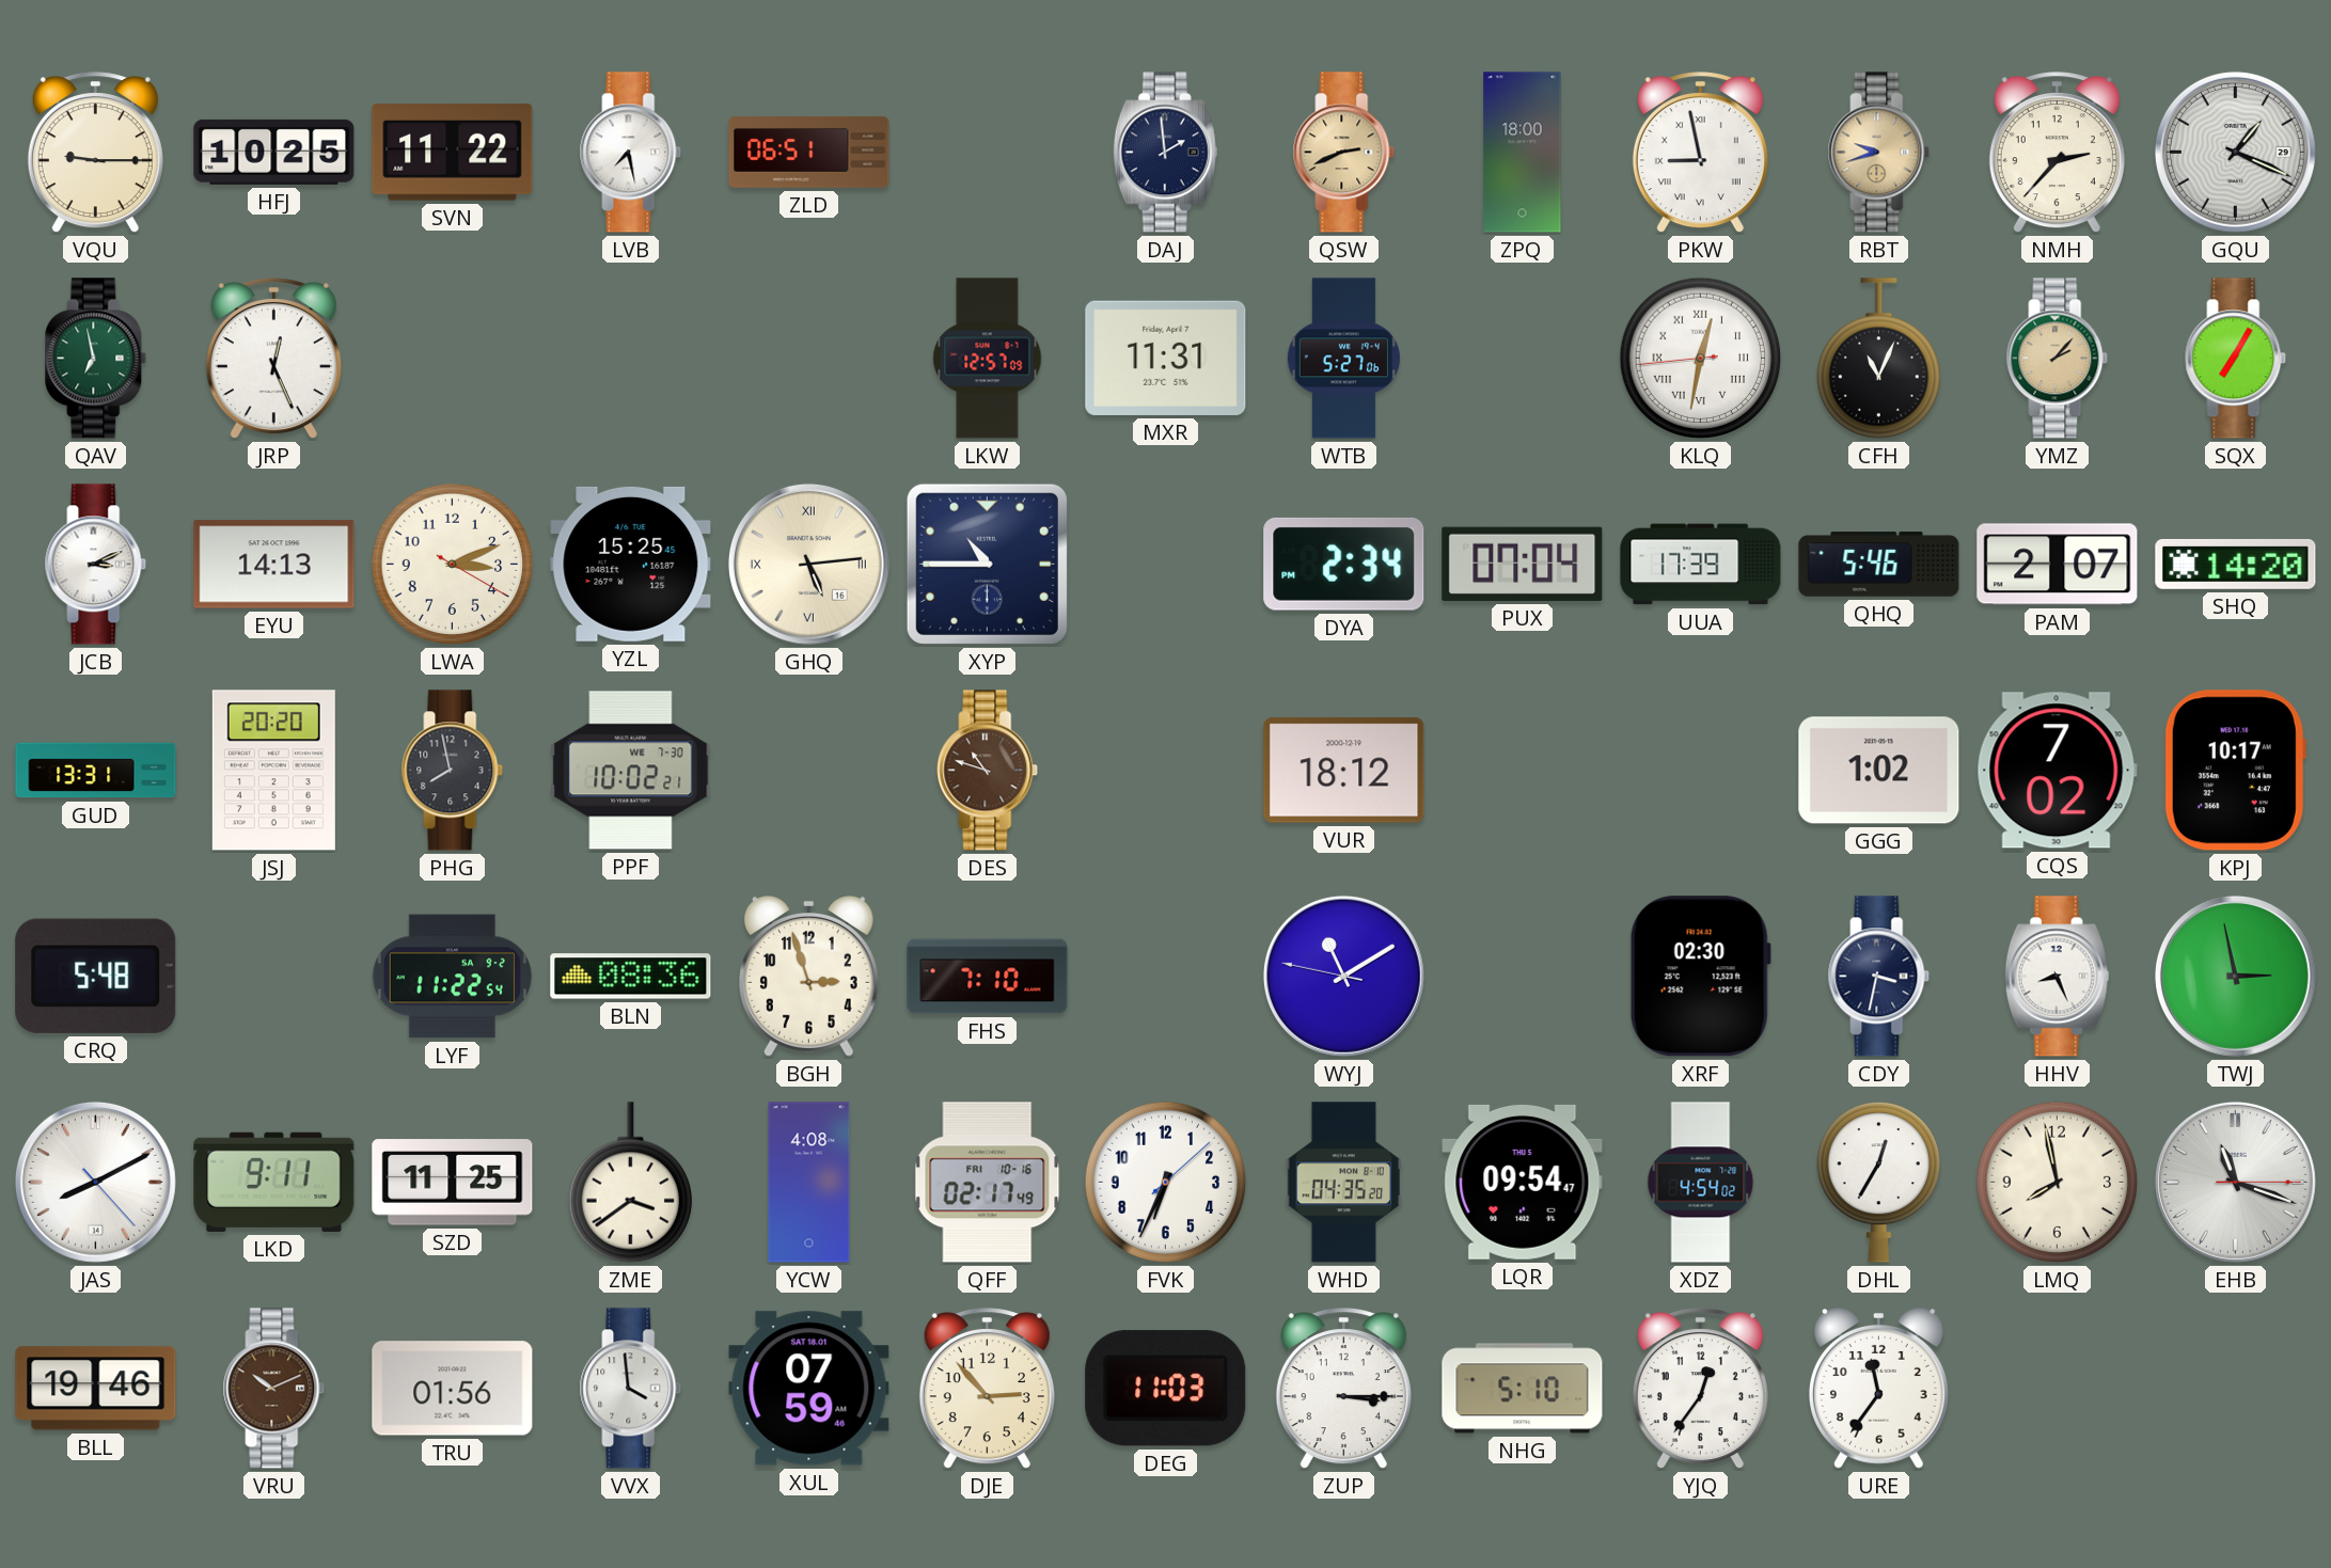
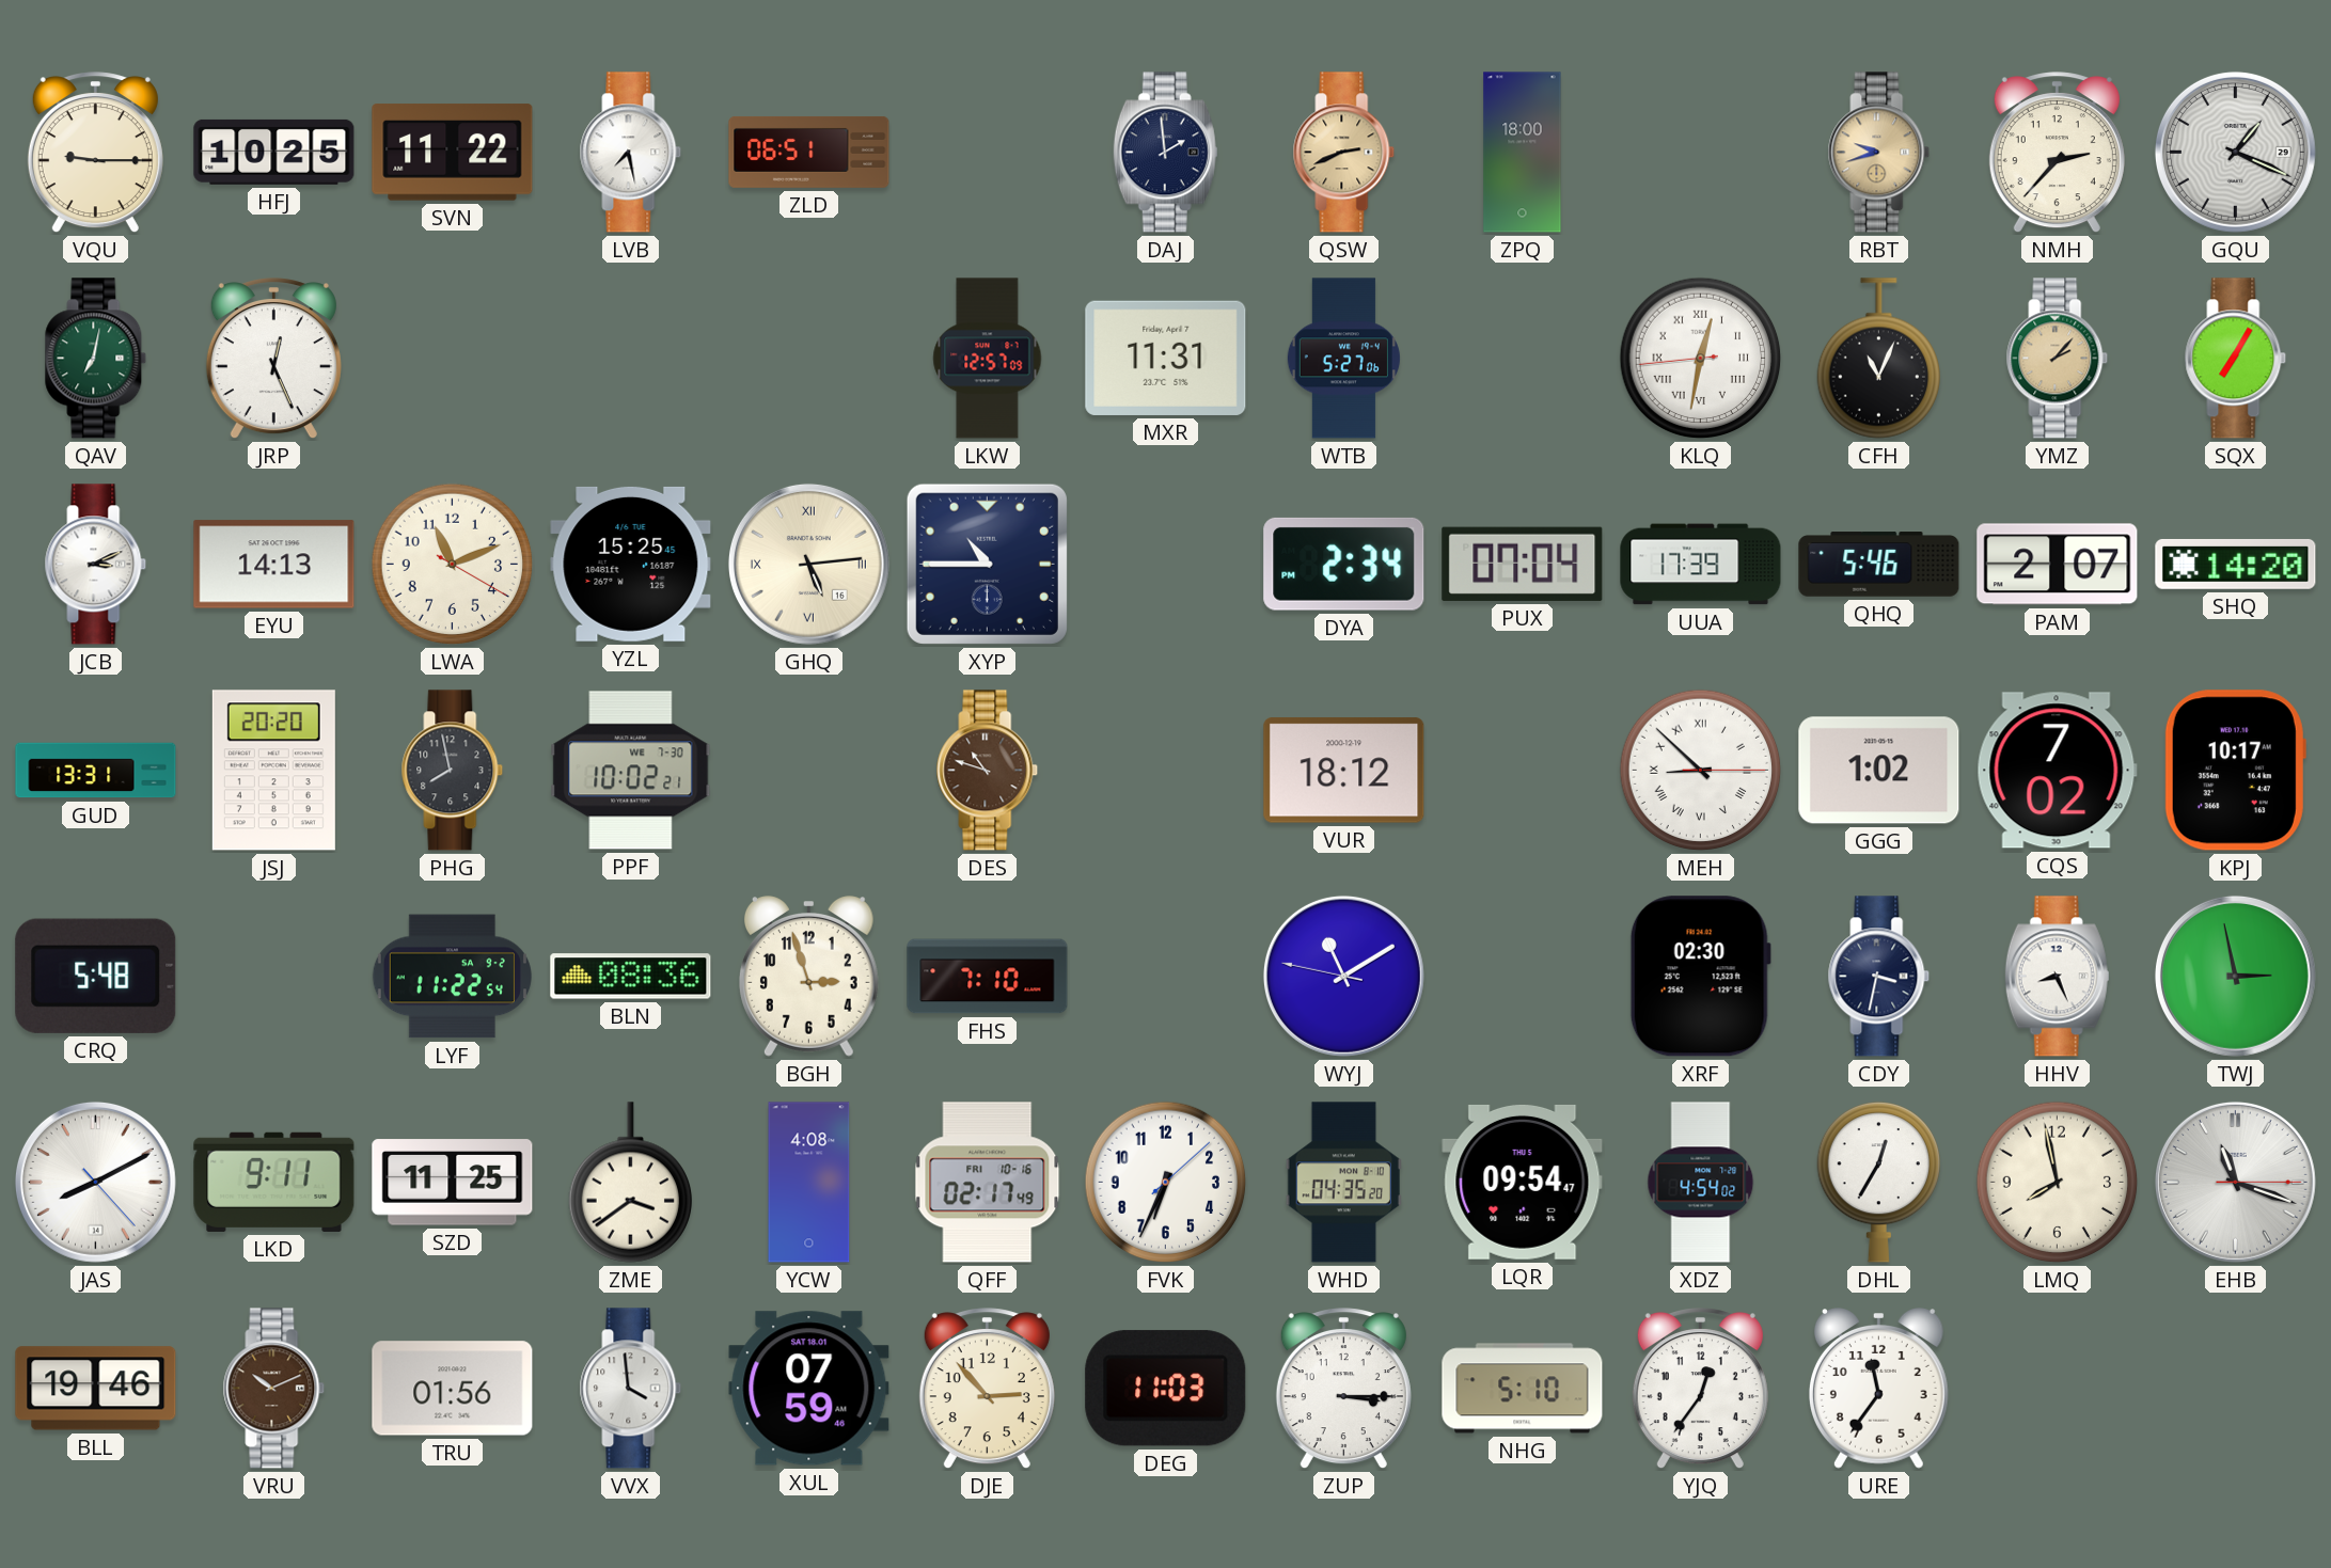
PKW: 8:58 -> none (1700, 153)
QAV: 6:58 -> 7:02 (96, 359)
LWA: 3:11 -> 11:11 (453, 565)
MEH: none -> 8:52 (1701, 771)
